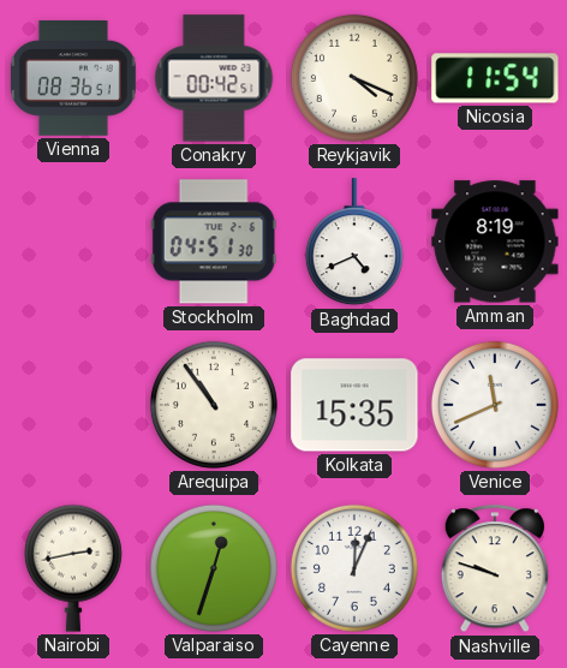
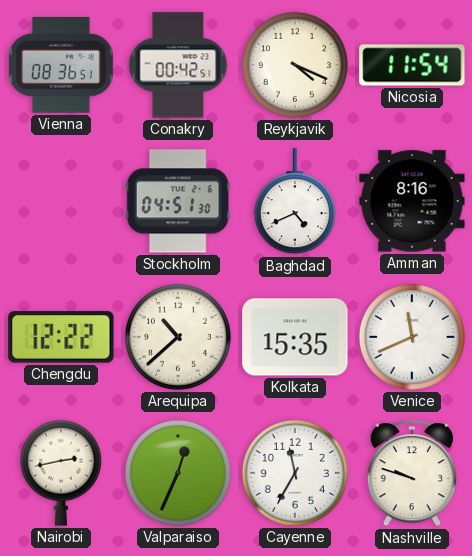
Amman: 8:19 -> 8:16 (412, 201)
Chengdu: none -> 12:22 (61, 337)
Arequipa: 10:54 -> 10:38 (178, 337)
Valparaiso: 12:33 -> 12:34 (178, 473)
Cayenne: 12:04 -> 11:35 (295, 473)
